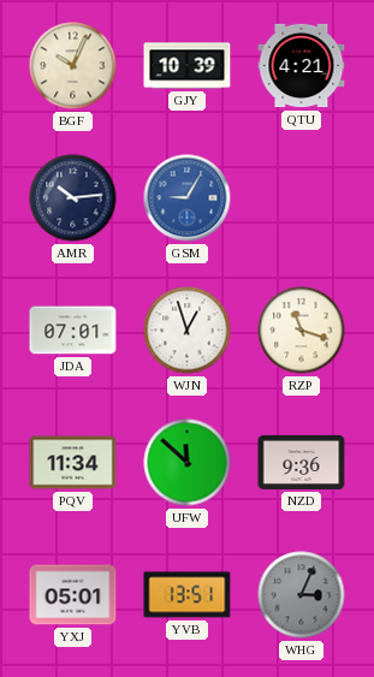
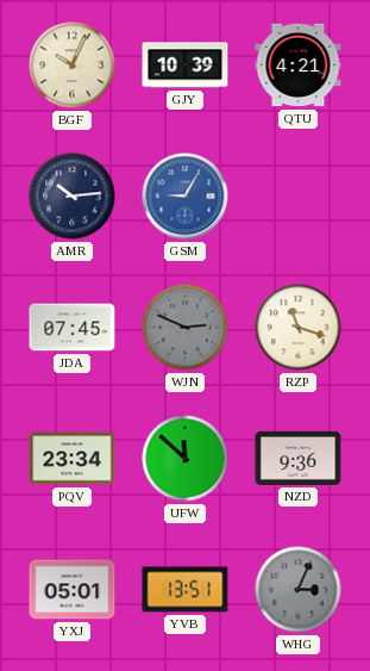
JDA: 07:01 -> 07:45 (73, 328)
WJN: 12:57 -> 2:49 (186, 328)
WJN dial: white -> grey (186, 328)
PQV: 11:34 -> 23:34 (73, 459)
